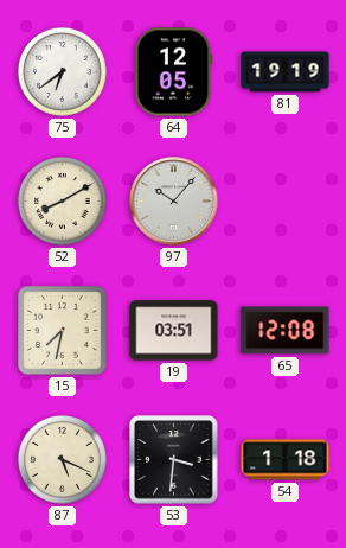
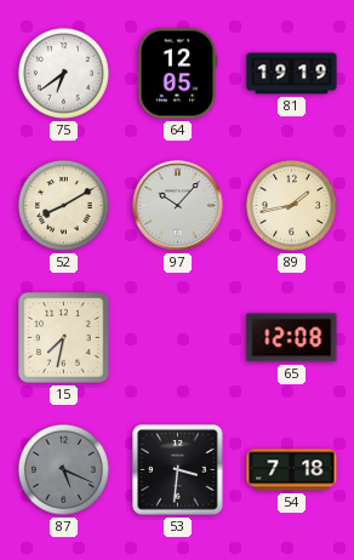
89: none -> 1:43 (291, 205)
19: 03:51 -> none (174, 331)
87 dial: cream -> grey (63, 469)
54: 1:18 -> 7:18 (292, 470)
